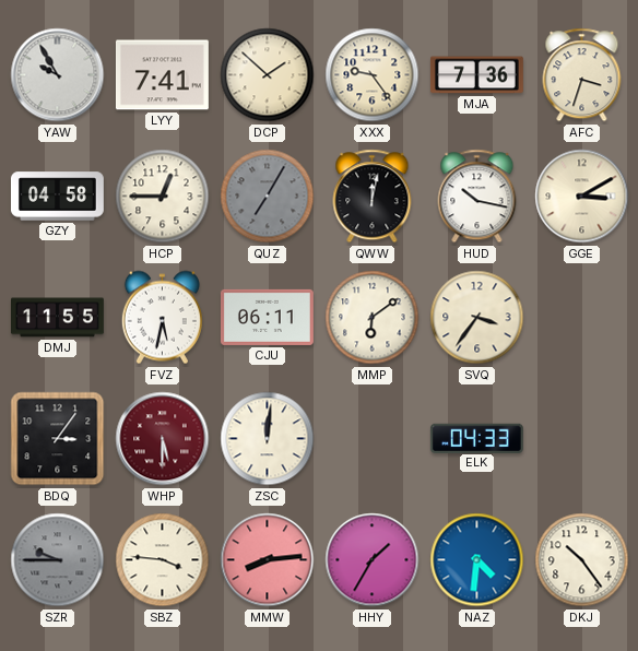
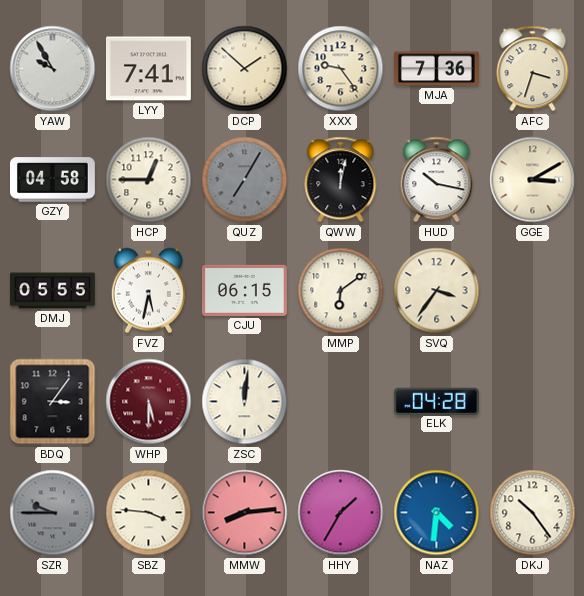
DMJ: 11:55 -> 05:55 (53, 291)
CJU: 06:11 -> 06:15 (244, 290)
ELK: 04:33 -> 04:28 (436, 401)
